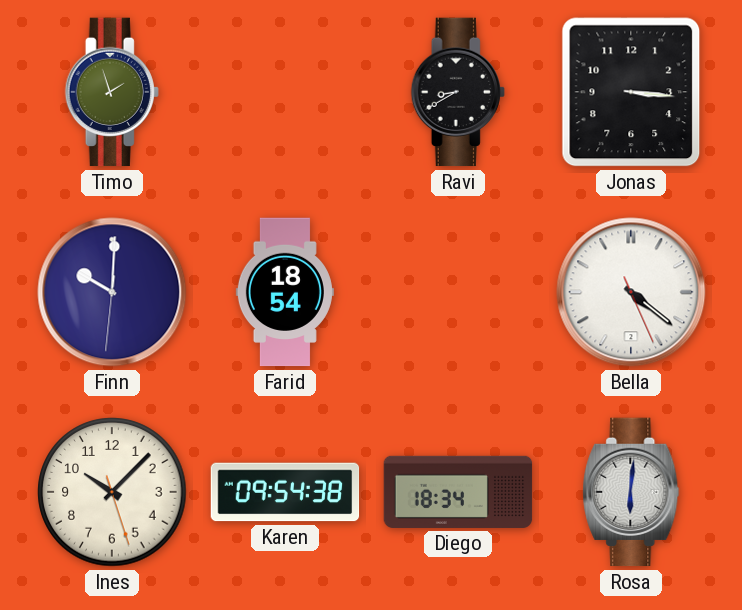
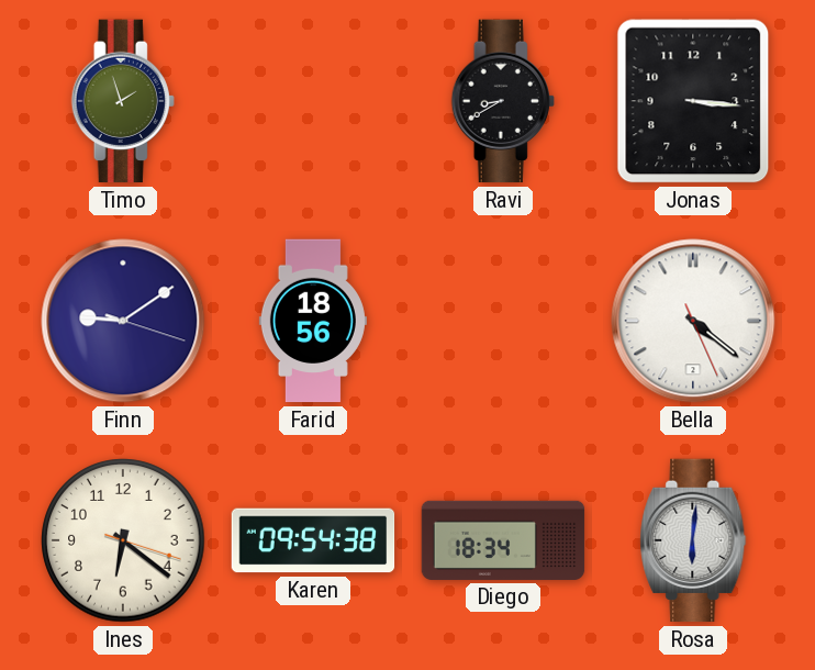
Finn: 10:00 -> 9:09 (123, 321)
Farid: 18:54 -> 18:56 (313, 321)
Ines: 10:07 -> 6:21 (123, 540)
